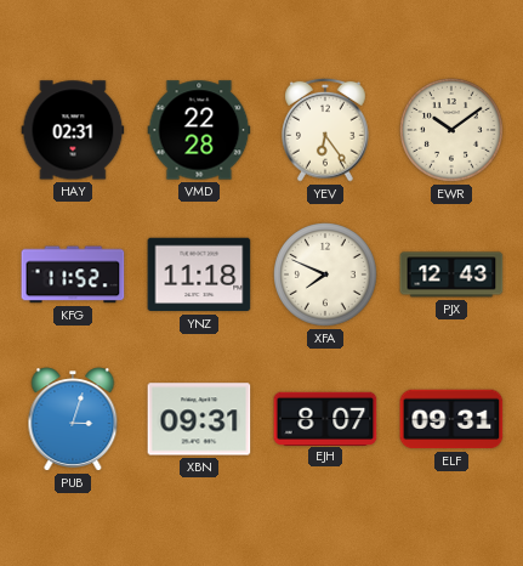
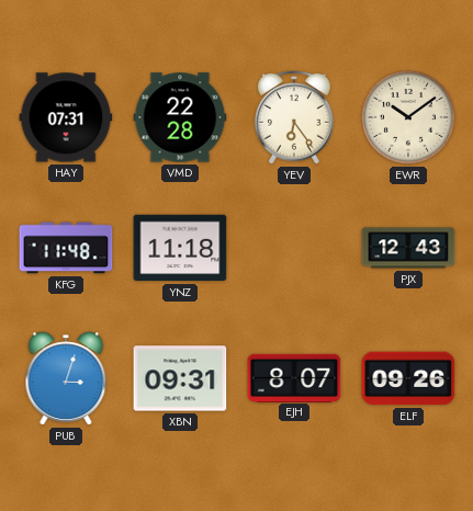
HAY: 02:31 -> 07:31 (66, 117)
KFG: 11:52 -> 11:48 (66, 248)
XFA: 7:49 -> none (326, 276)
ELF: 09:31 -> 09:26 (408, 378)
